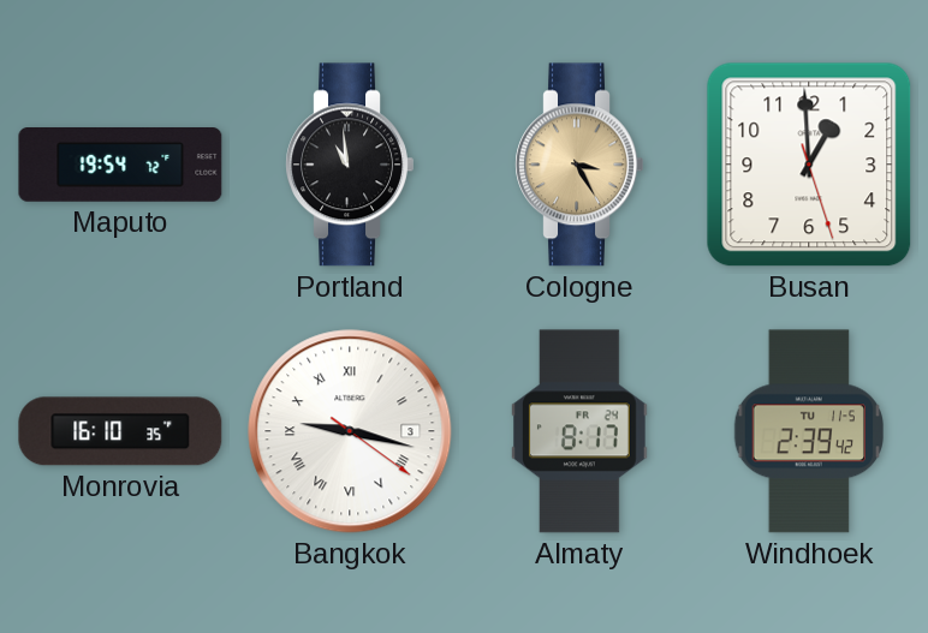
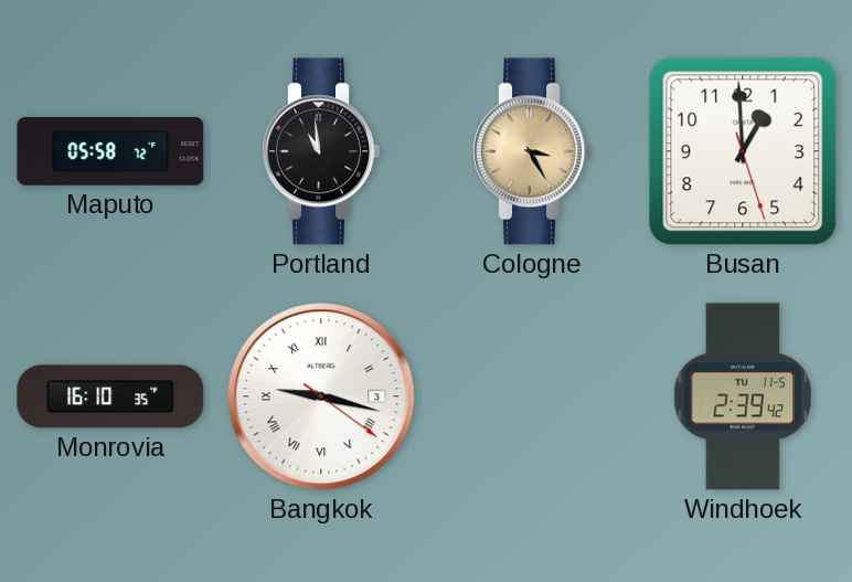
Maputo: 19:54 -> 05:58 (110, 151)
Almaty: 8:17 -> none (579, 431)
